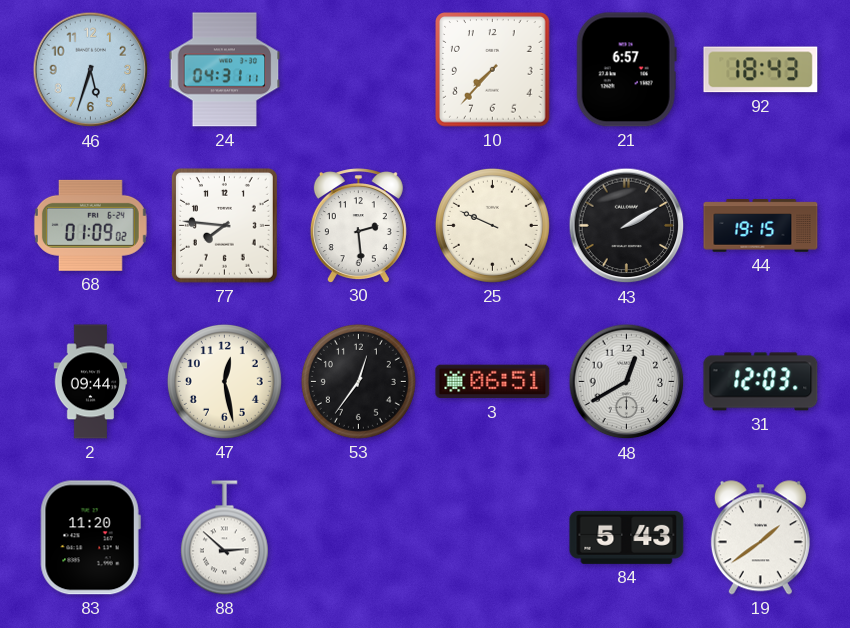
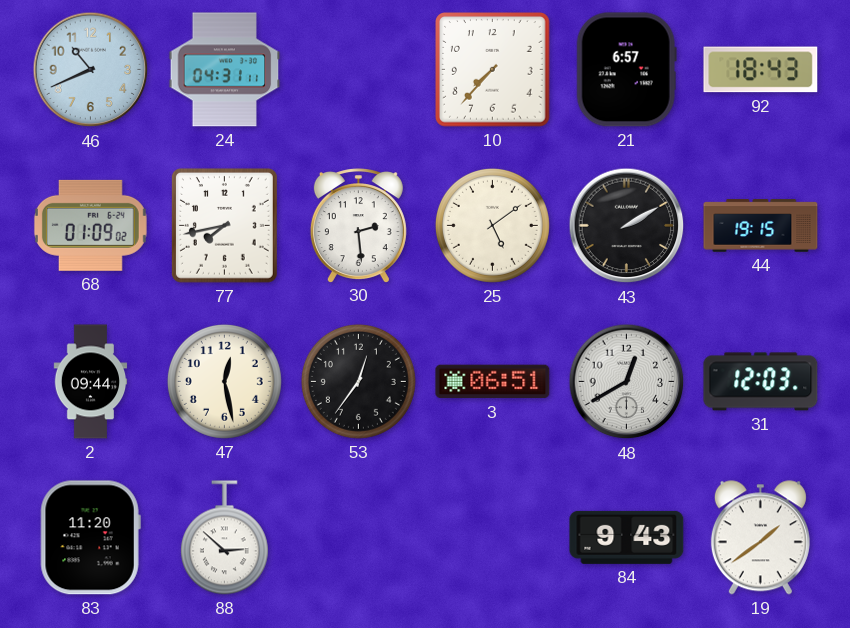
46: 5:33 -> 10:41 (91, 70)
77: 7:46 -> 7:43 (224, 225)
25: 9:49 -> 5:09 (492, 225)
84: 5:43 -> 9:43 (627, 537)
